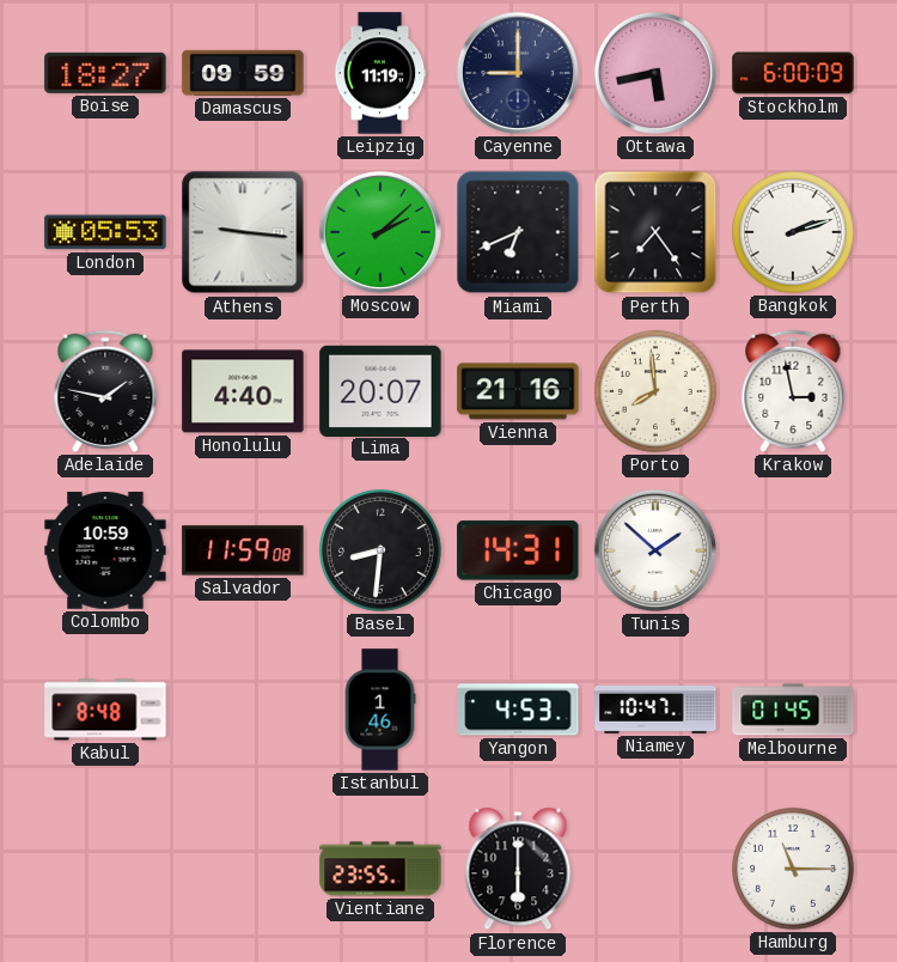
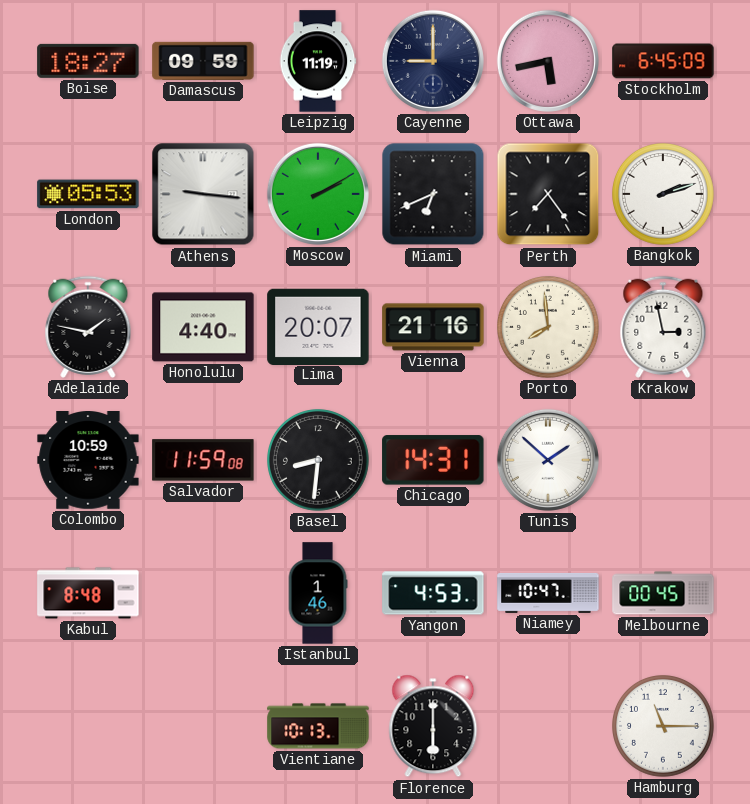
Stockholm: 6:00 -> 6:45 (663, 61)
Moscow: 2:08 -> 2:10 (318, 194)
Melbourne: 01:45 -> 00:45 (663, 593)
Vientiane: 23:55 -> 10:13 (318, 726)
